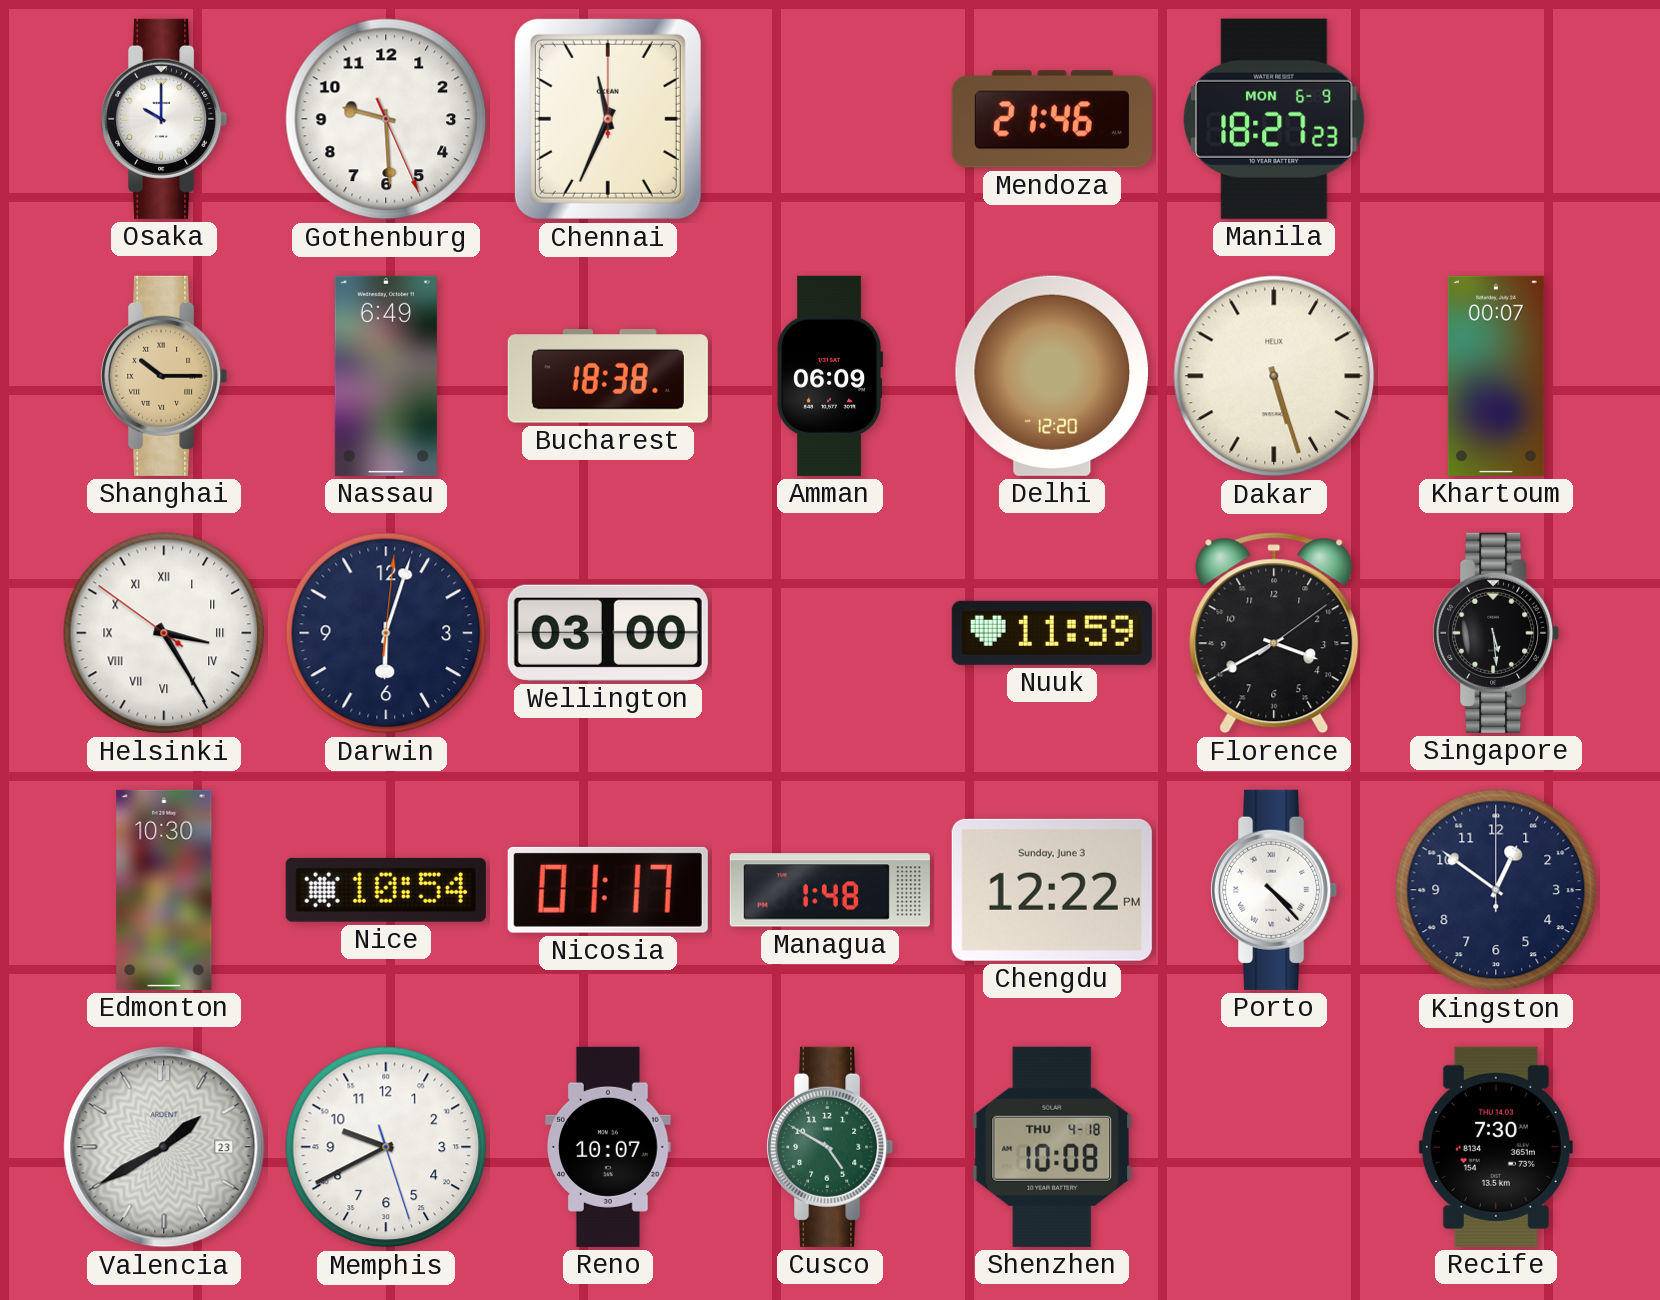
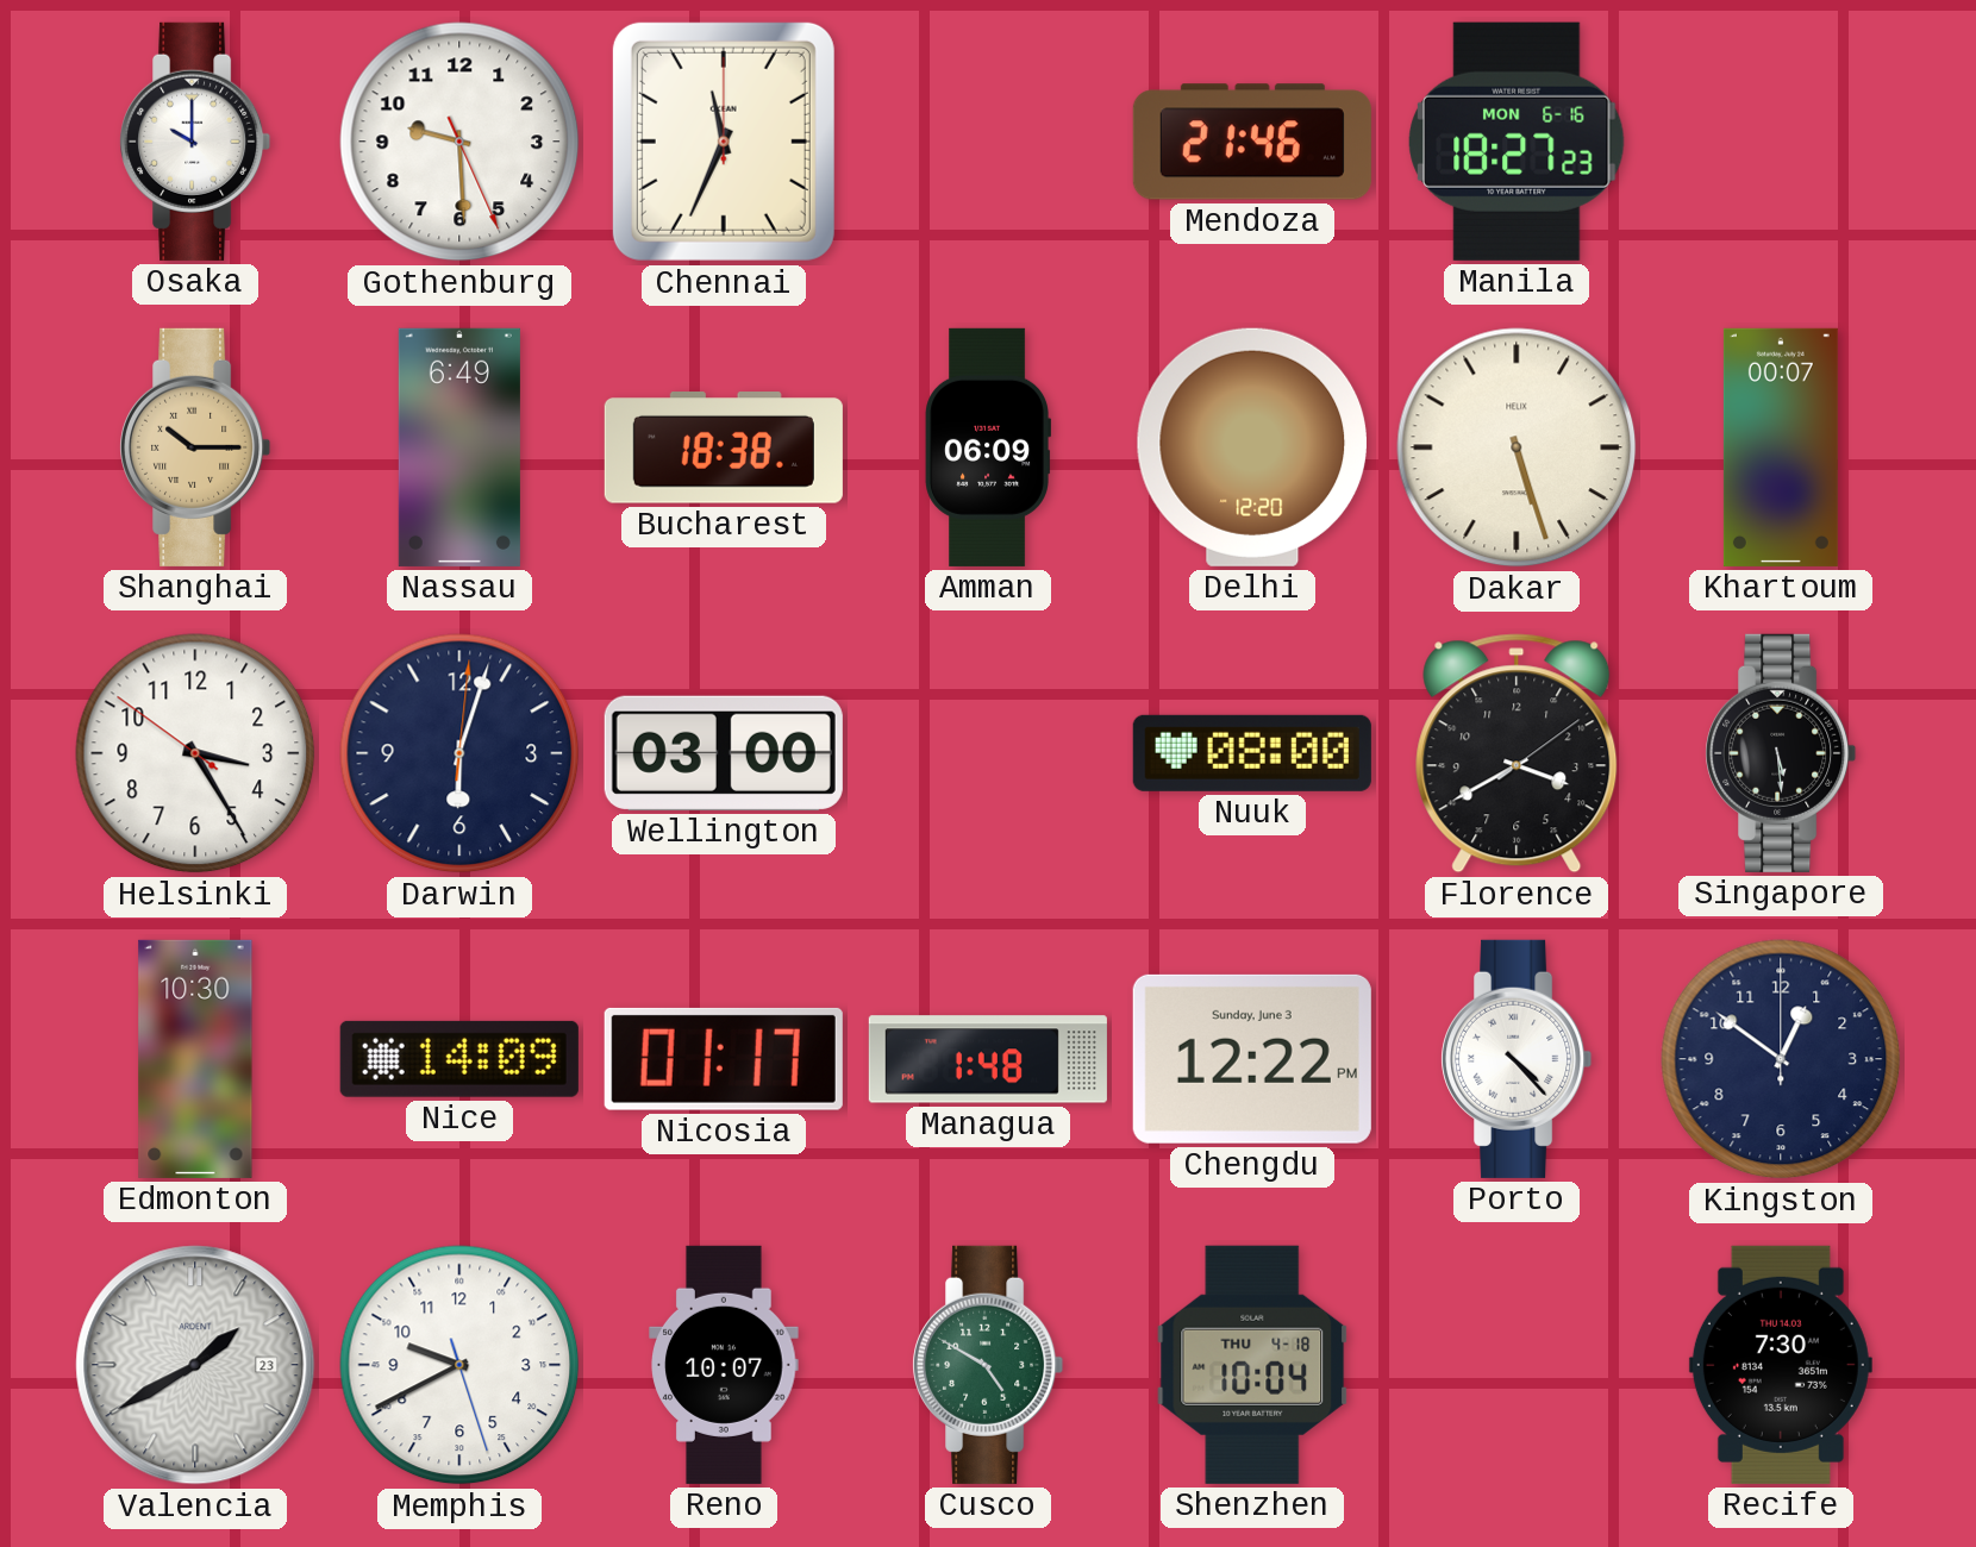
Manila date: MON 6-9 -> MON 6-16 (1517, 142)
Helsinki numerals: Roman -> Arabic (195, 753)
Nuuk: 11:59 -> 08:00 (1252, 753)
Nice: 10:54 -> 14:09 (459, 1059)
Shenzhen: 10:08 -> 10:04 (1252, 1365)
